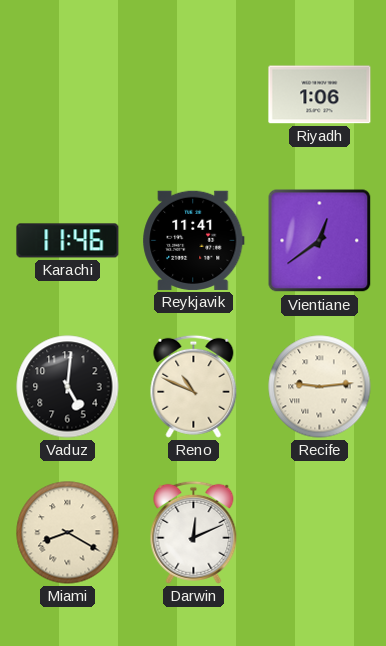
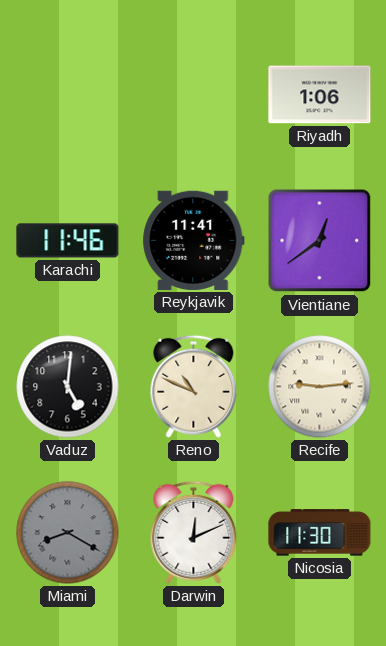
Miami dial: cream -> grey (68, 533)
Nicosia: none -> 11:30 (320, 533)
